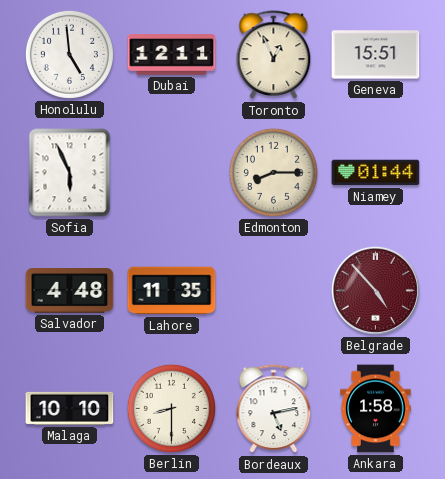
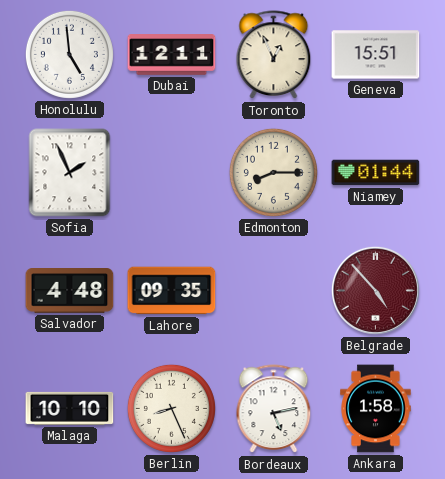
Sofia: 5:56 -> 1:56 (70, 173)
Lahore: 11:35 -> 09:35 (172, 291)
Berlin: 8:30 -> 8:26 (171, 408)
